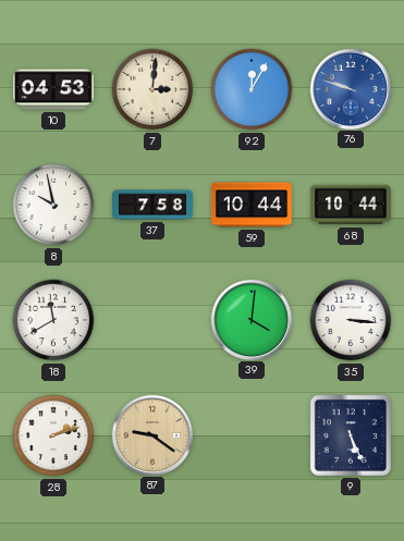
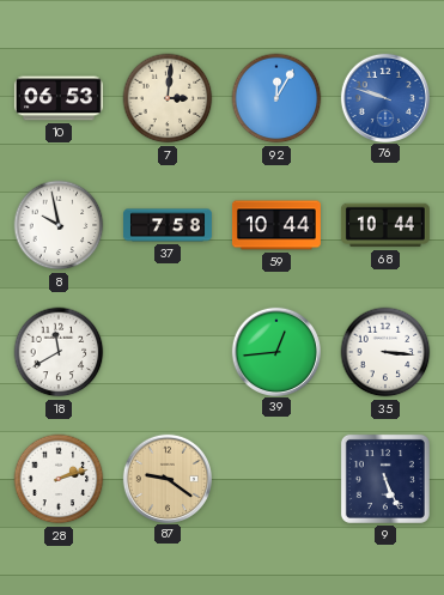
10: 04:53 -> 06:53 (59, 98)
39: 4:01 -> 12:44 (275, 351)
